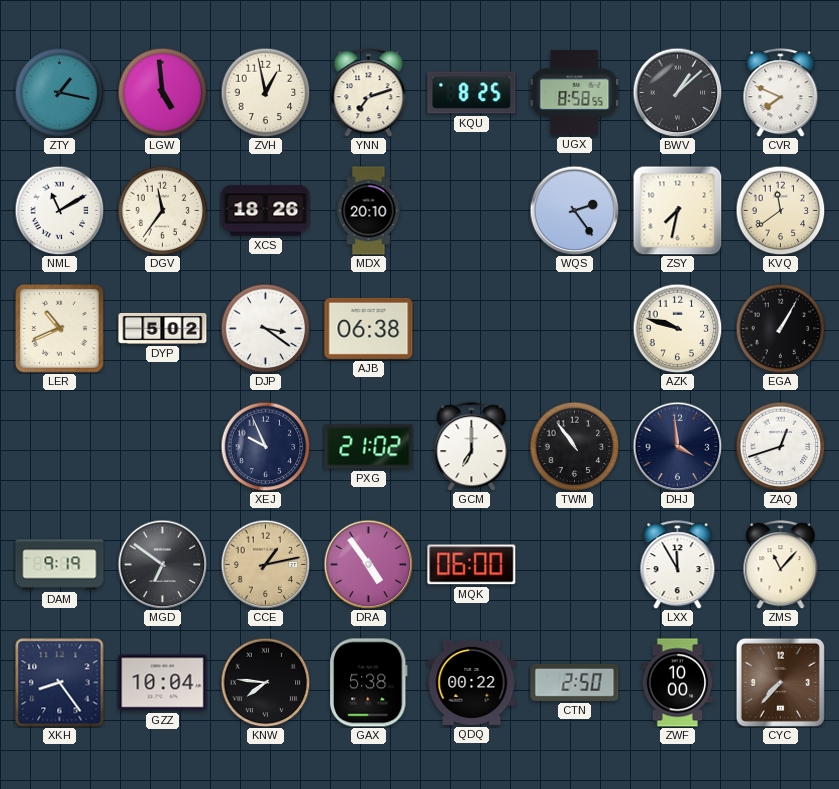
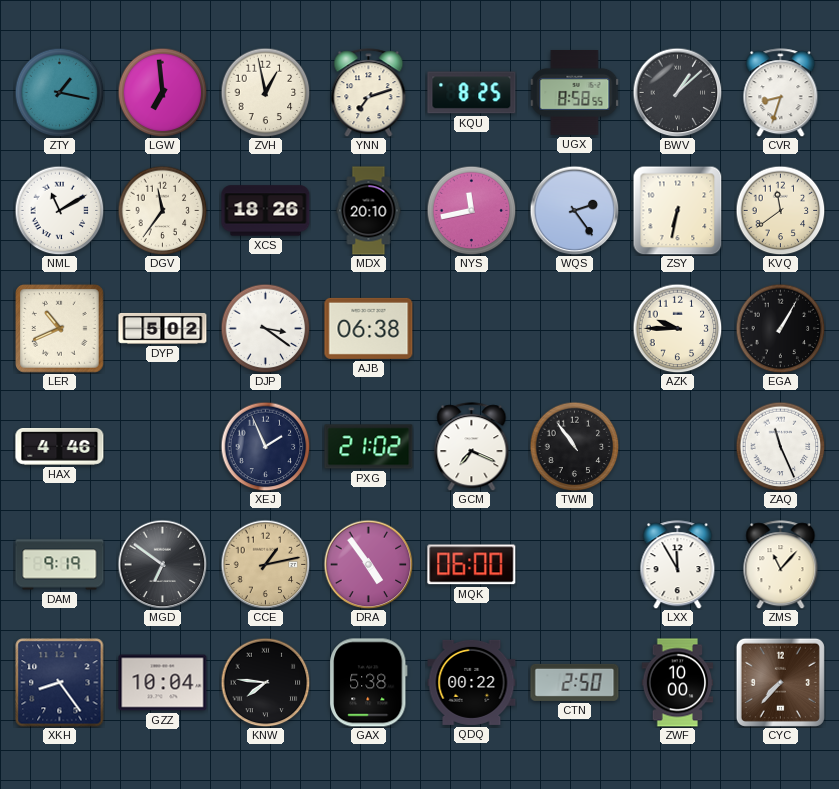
LGW: 4:59 -> 6:59 (162, 92)
CVR: 7:49 -> 8:33 (781, 93)
NYS: none -> 11:43 (471, 210)
ZSY: 7:32 -> 6:32 (677, 210)
AZK: 9:48 -> 9:45 (677, 328)
HAX: none -> 4:46 (60, 447)
XEJ: 9:56 -> 1:56 (265, 446)
GCM: 7:00 -> 7:19 (472, 447)
DHJ: 3:59 -> none (677, 446)
ZAQ: 12:42 -> 11:26 (780, 446)
